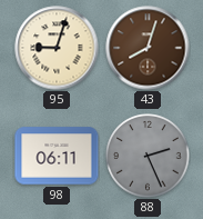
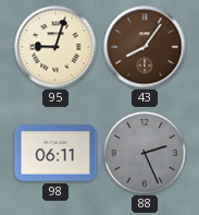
43: 8:03 -> 8:06 (145, 47)
